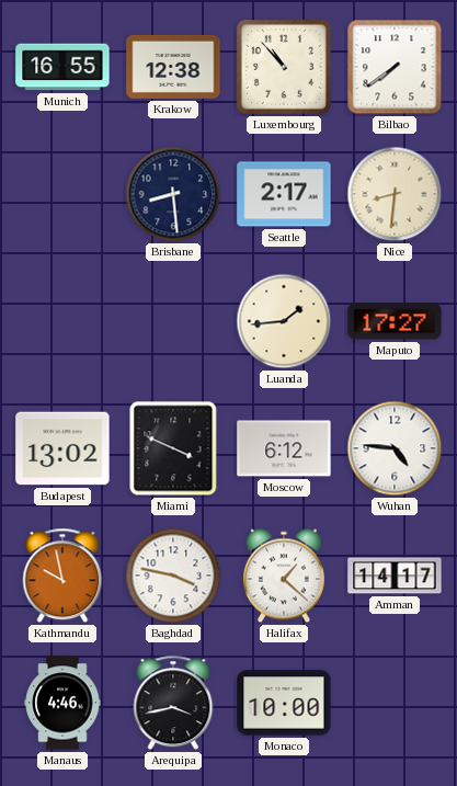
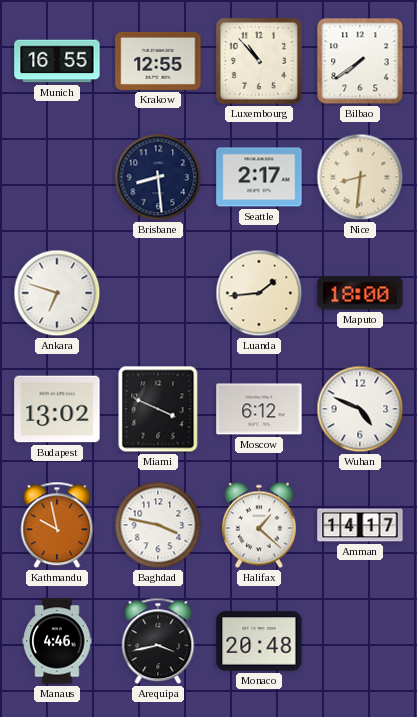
Krakow: 12:38 -> 12:55 (158, 61)
Ankara: none -> 6:48 (57, 293)
Maputo: 17:27 -> 18:00 (360, 293)
Wuhan: 4:46 -> 4:49 (360, 409)
Monaco: 10:00 -> 20:48 (259, 641)
